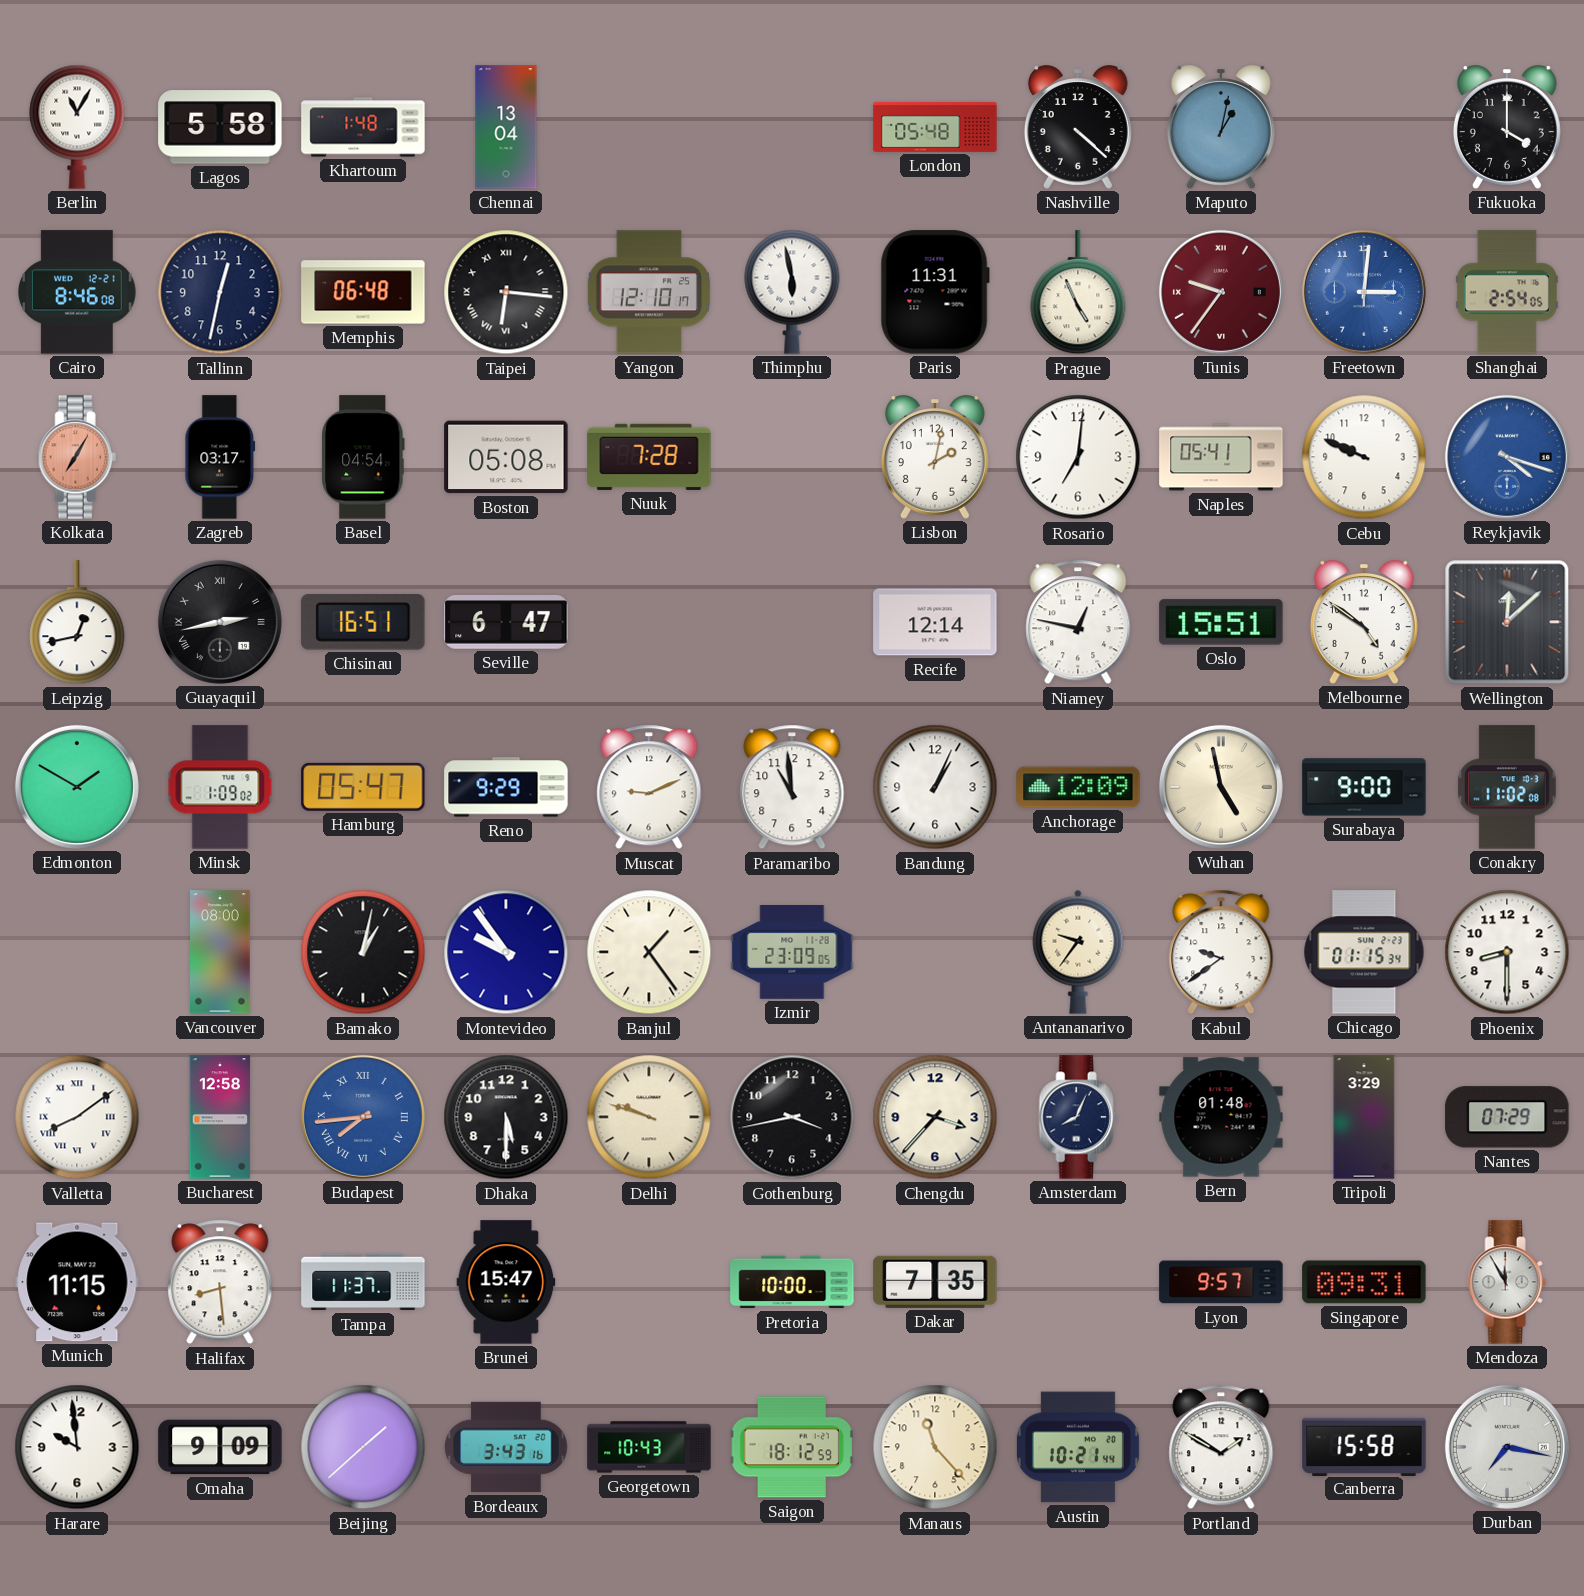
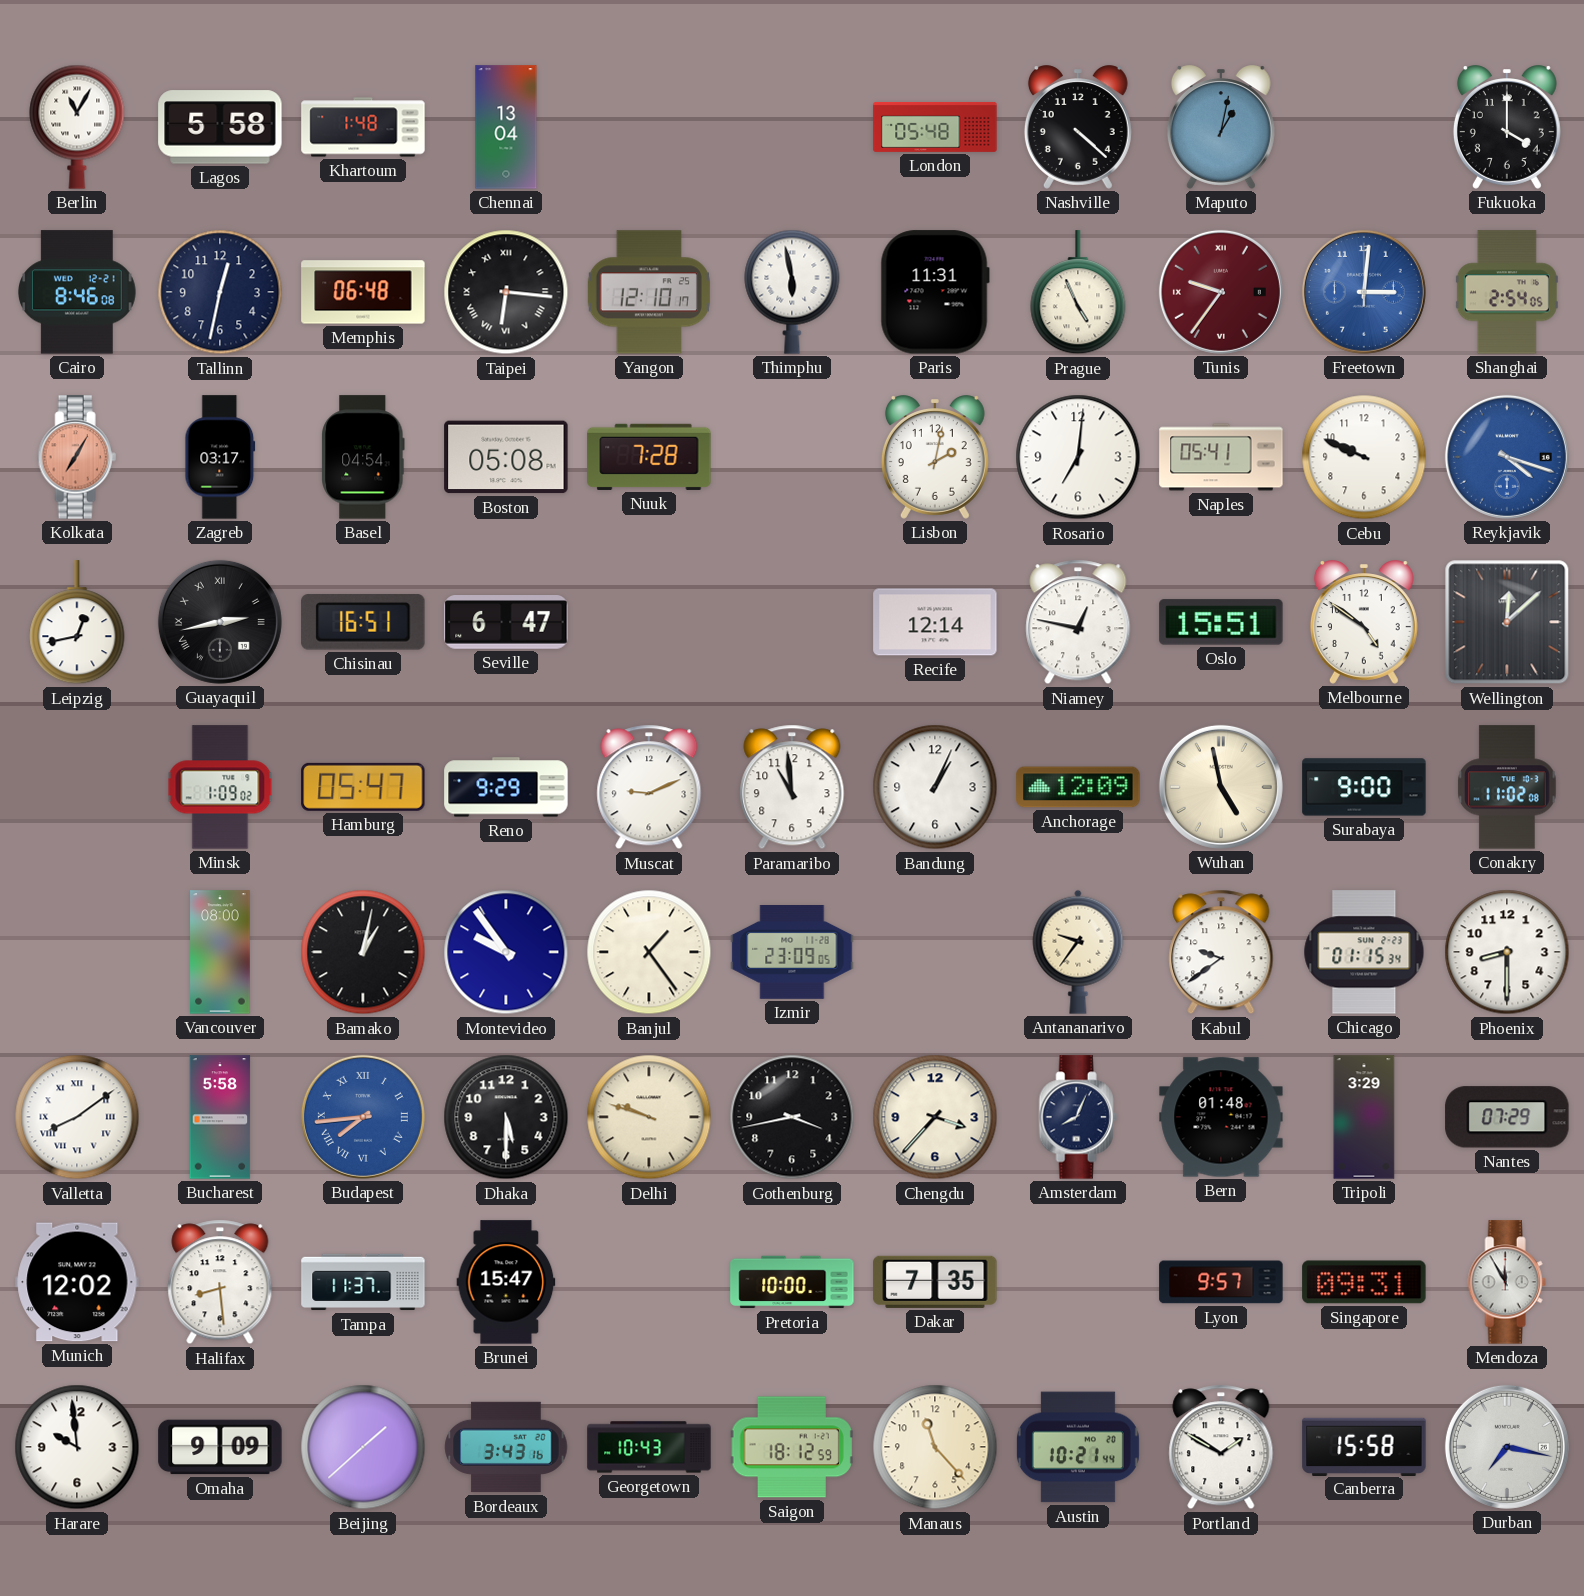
Edmonton: 1:50 -> none (77, 787)
Bucharest: 12:58 -> 5:58 (220, 1117)
Munich: 11:15 -> 12:02 (77, 1282)
